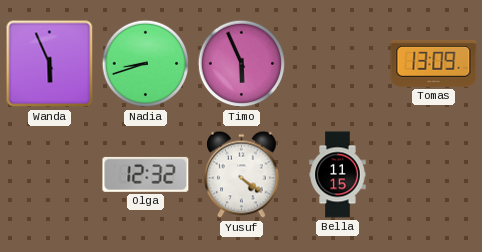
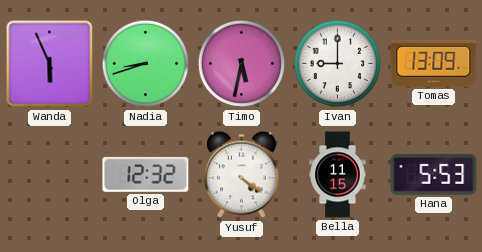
Timo: 5:56 -> 5:32 (242, 64)
Ivan: none -> 9:00 (338, 64)
Hana: none -> 5:53 (434, 175)
